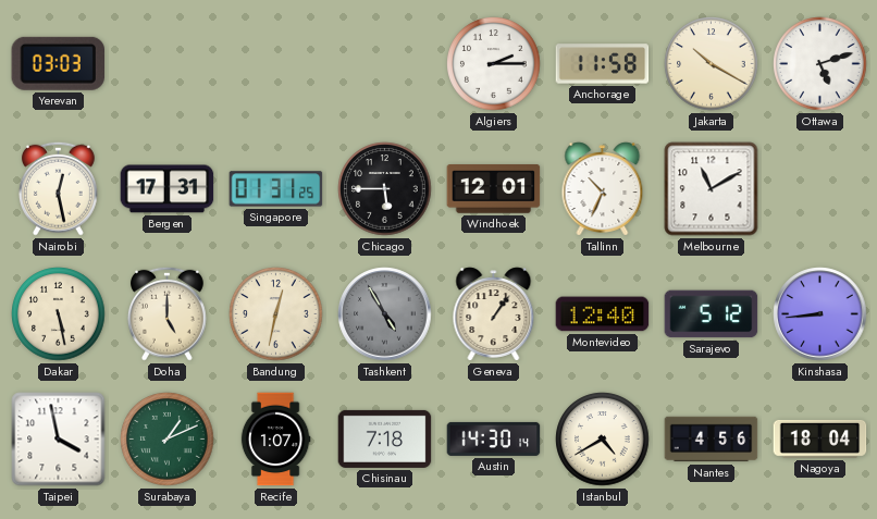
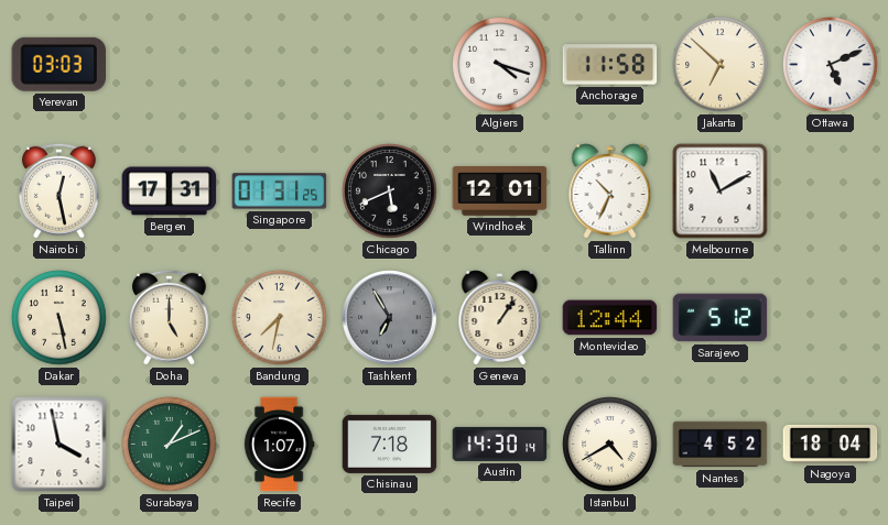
Algiers: 2:15 -> 4:18 (500, 65)
Jakarta: 10:20 -> 6:52 (721, 65)
Ottawa: 5:12 -> 5:11 (831, 65)
Chicago: 5:45 -> 5:41 (390, 192)
Bandung: 12:32 -> 7:32 (280, 318)
Tashkent: 4:55 -> 6:55 (390, 318)
Montevideo: 12:40 -> 12:44 (610, 318)
Kinshasa: 8:44 -> none (820, 314)
Nantes: 4:56 -> 4:52 (721, 445)
